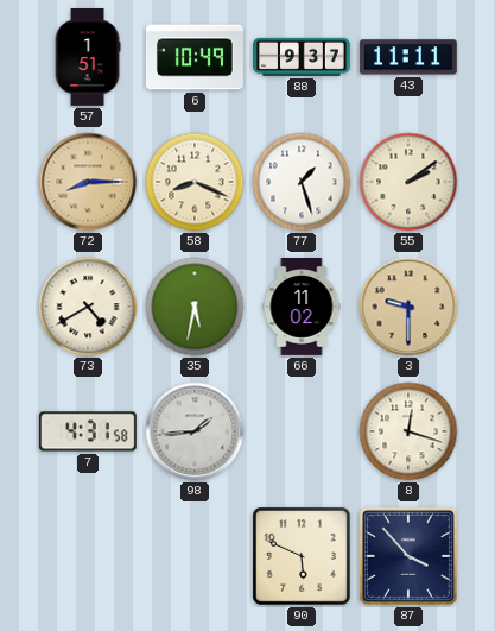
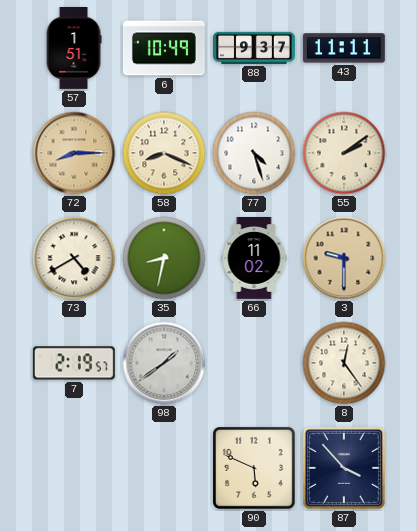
77: 1:27 -> 4:27 (254, 153)
35: 5:32 -> 8:32 (164, 258)
7: 4:31 -> 2:19 (74, 363)
98: 1:44 -> 1:39 (164, 363)
8: 12:18 -> 12:24 (344, 363)
